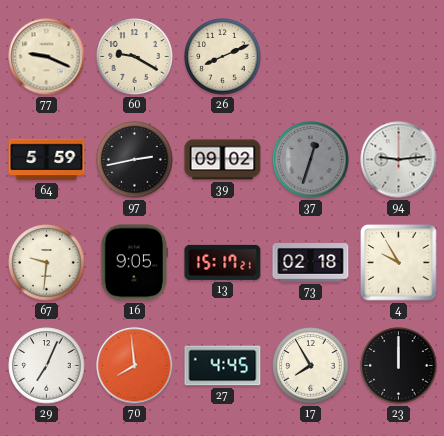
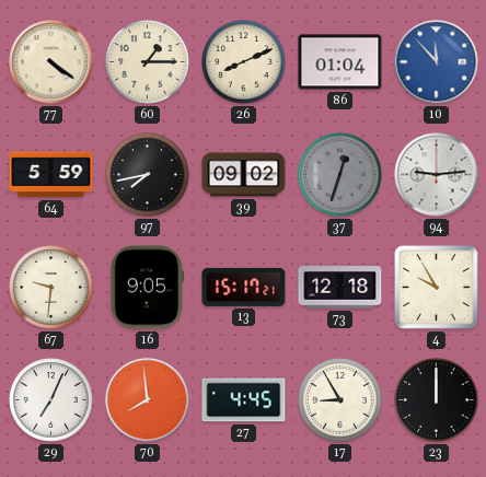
77: 9:19 -> 4:21 (51, 62)
60: 9:20 -> 1:15 (148, 62)
86: none -> 01:04 (340, 62)
10: none -> 11:53 (437, 62)
97: 2:43 -> 7:43 (148, 175)
73: 02:18 -> 12:18 (340, 288)
17: 7:55 -> 8:55 (340, 400)
